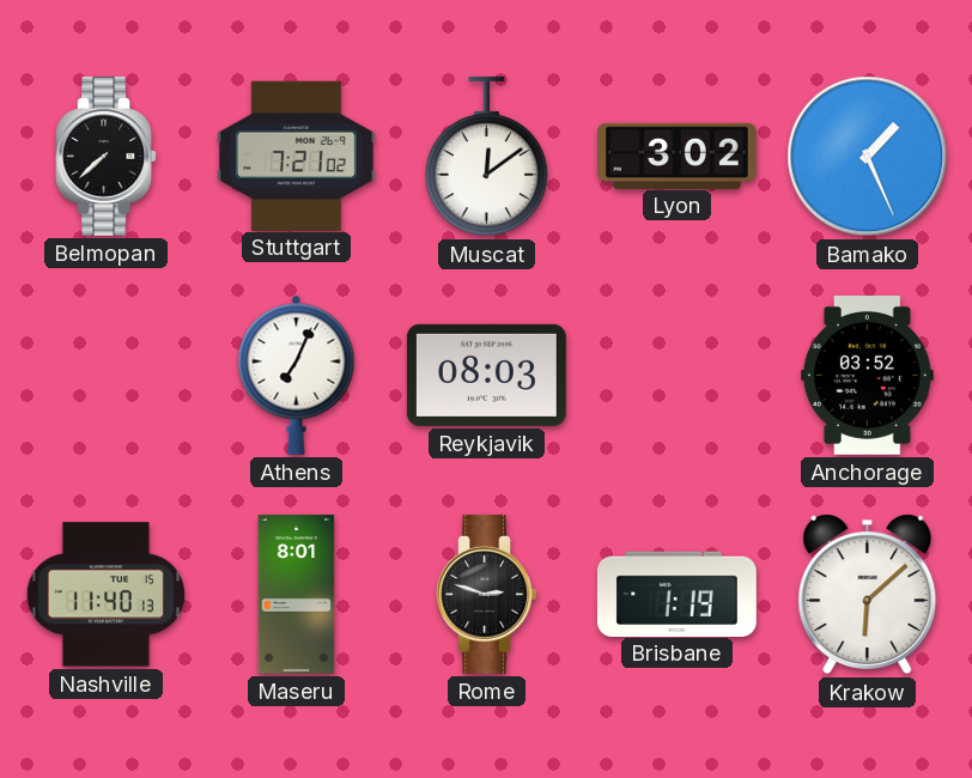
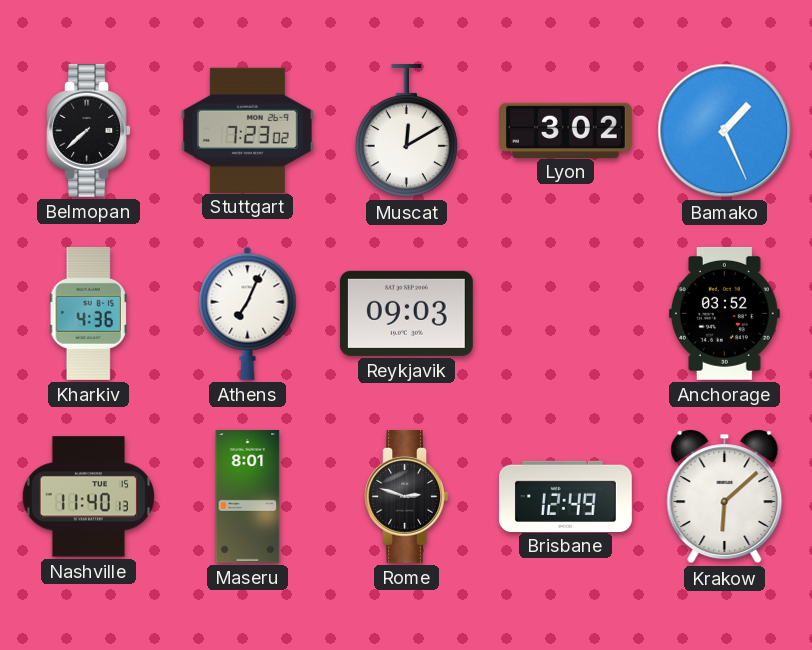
Stuttgart: 7:21 -> 7:23 (247, 130)
Muscat: 12:09 -> 12:10 (406, 131)
Kharkiv: none -> 4:36 (88, 313)
Reykjavik: 08:03 -> 09:03 (406, 313)
Brisbane: 1:19 -> 12:49 (565, 496)
